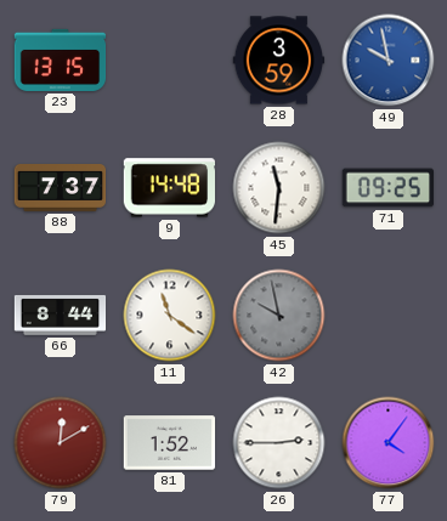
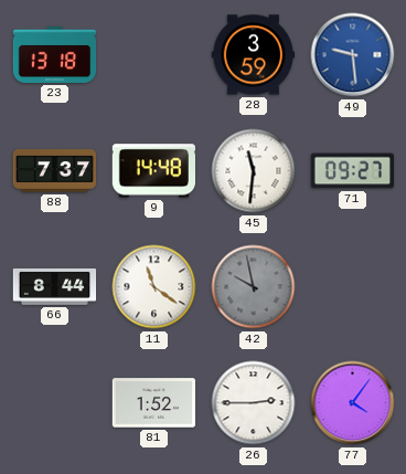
23: 13:15 -> 13:18 (55, 54)
49: 9:58 -> 9:29 (353, 55)
71: 09:25 -> 09:27 (352, 171)
79: 12:10 -> none (61, 443)
